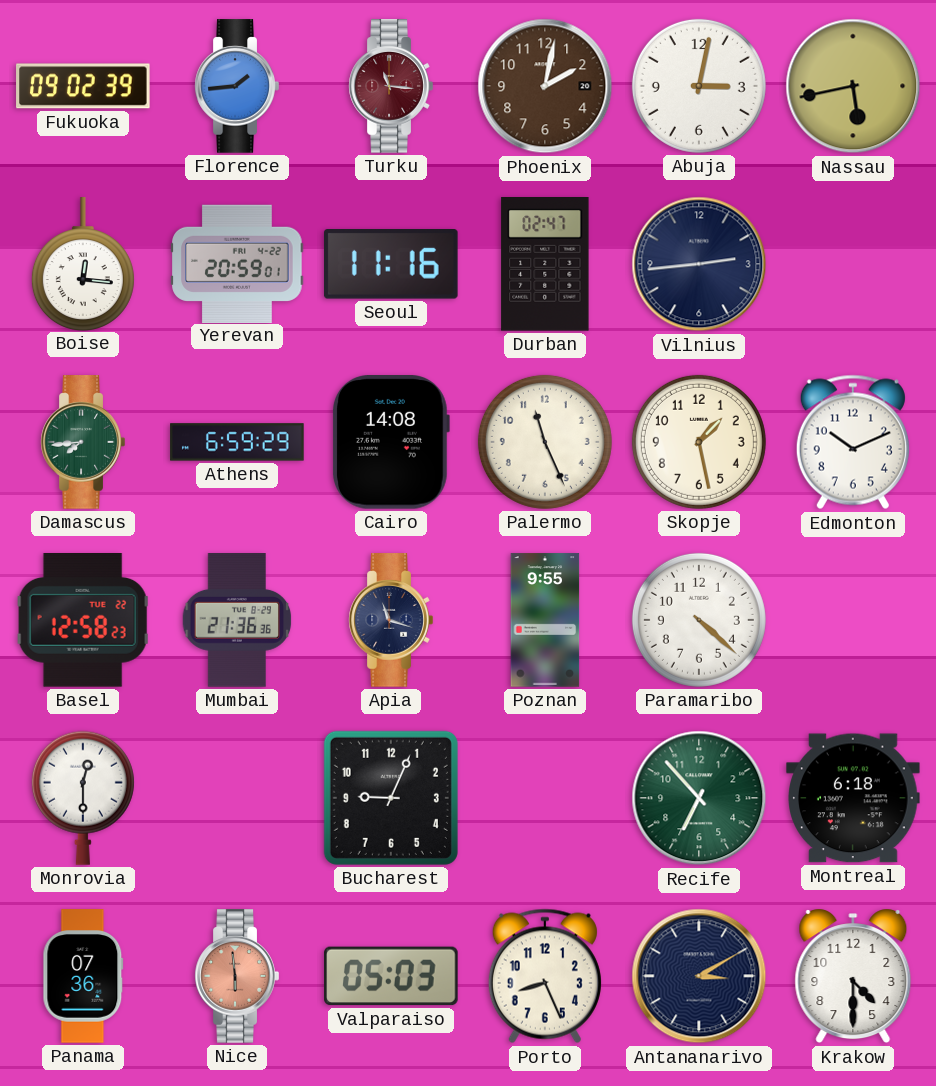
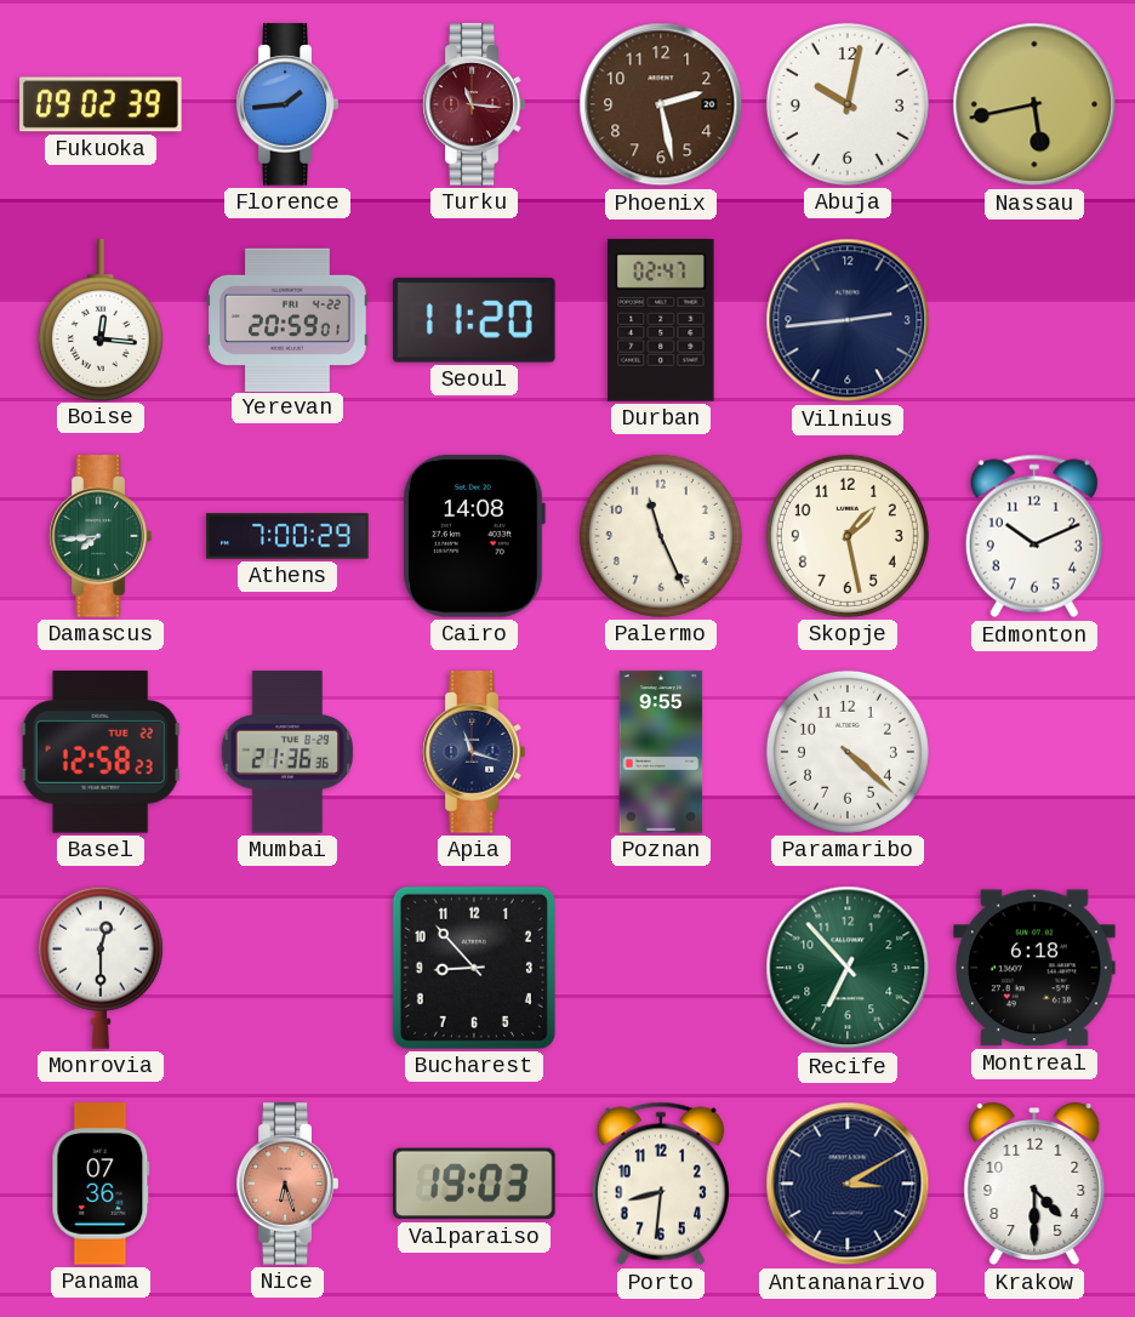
Phoenix: 2:02 -> 2:28 (661, 104)
Abuja: 3:02 -> 10:02 (848, 104)
Seoul: 11:16 -> 11:20 (474, 321)
Athens: 6:59 -> 7:00 (287, 536)
Bucharest: 9:04 -> 8:53 (474, 968)
Nice: 5:59 -> 6:27 (287, 1184)
Valparaiso: 05:03 -> 19:03 (474, 1184)
Porto: 8:26 -> 8:31 (661, 1184)
